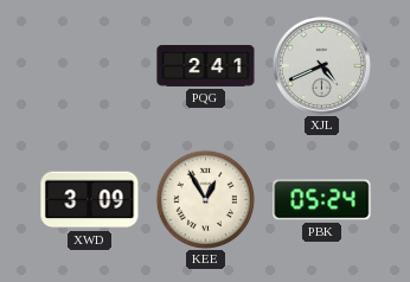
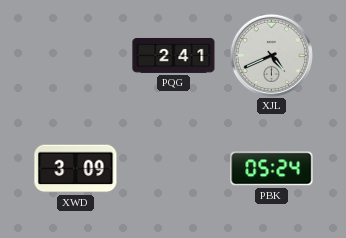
KEE: 12:55 -> none (205, 199)
